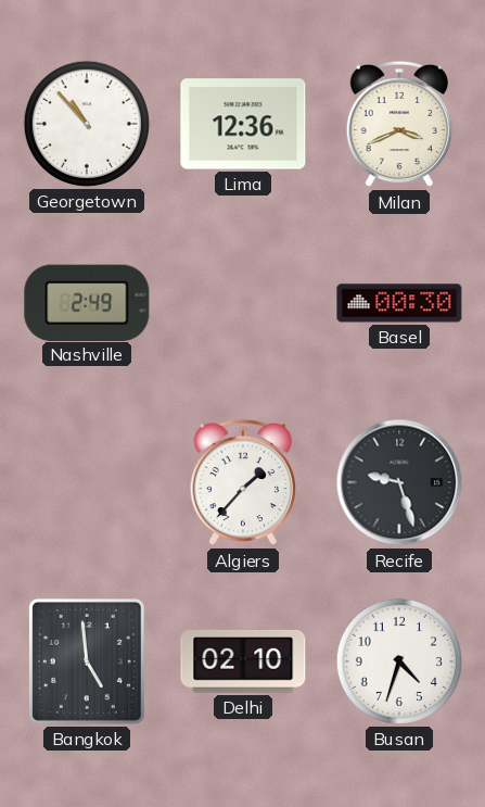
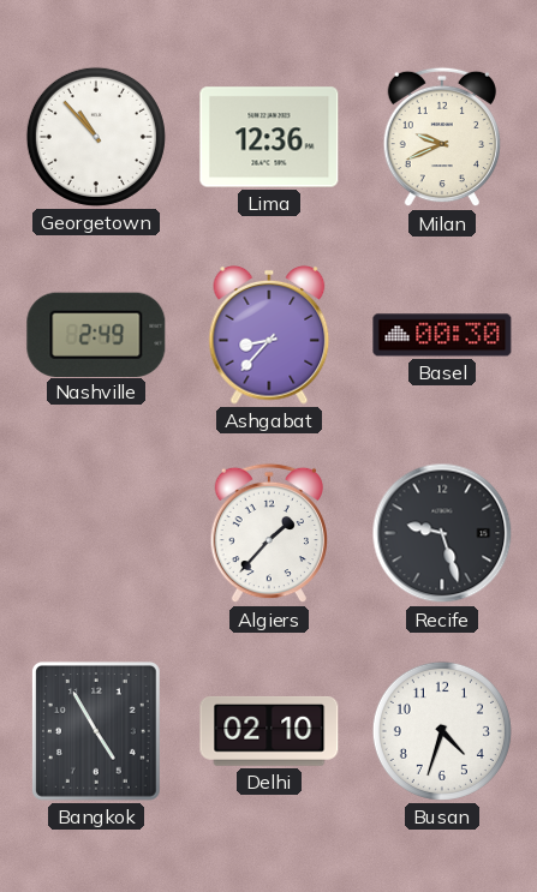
Milan: 3:41 -> 9:41 (441, 137)
Ashgabat: none -> 8:37 (269, 335)
Bangkok: 4:59 -> 4:55 (96, 731)
